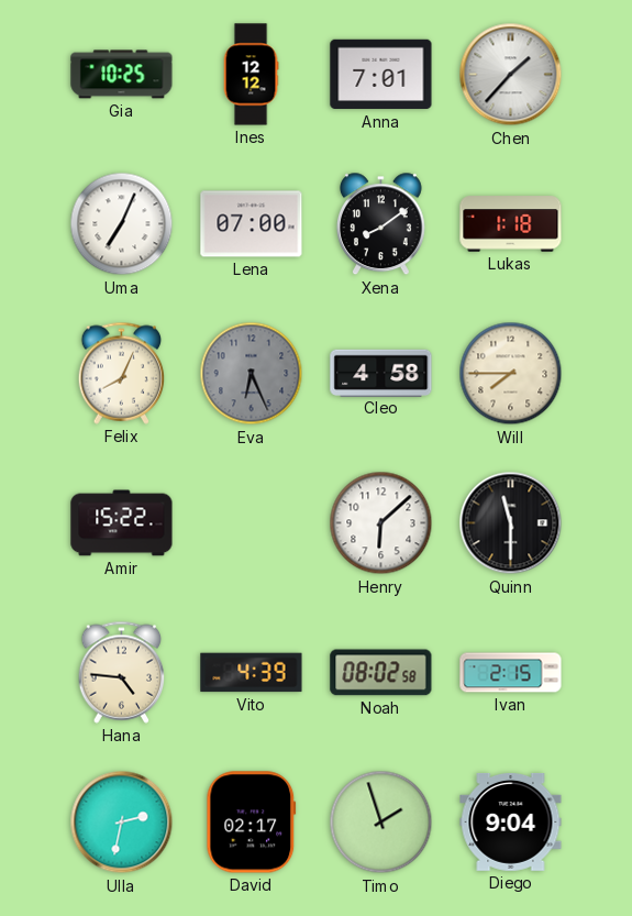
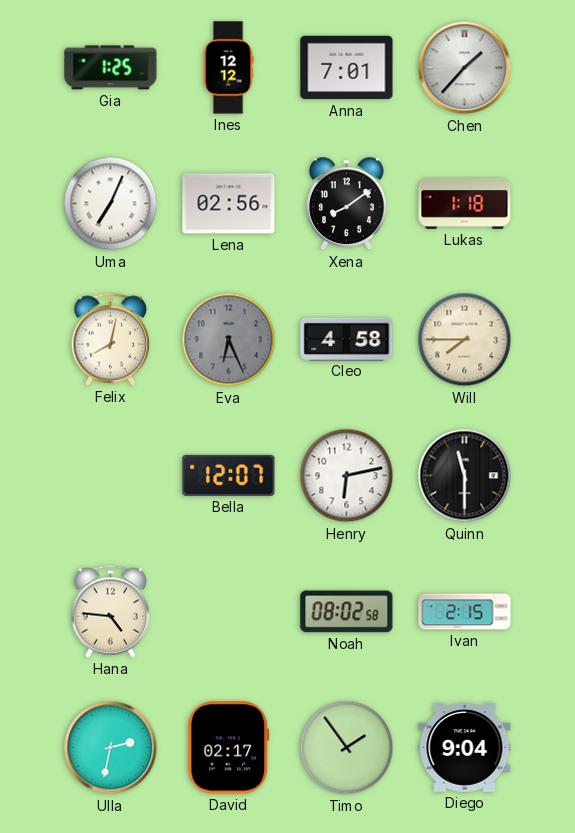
Gia: 10:25 -> 1:25 (111, 68)
Lena: 07:00 -> 02:56 (229, 204)
Felix: 8:04 -> 8:02 (111, 339)
Amir: 15:22 -> none (122, 523)
Bella: none -> 12:07 (229, 475)
Henry: 6:08 -> 6:13 (347, 476)
Vito: 4:39 -> none (252, 673)
Timo: 1:57 -> 1:54 (347, 748)
